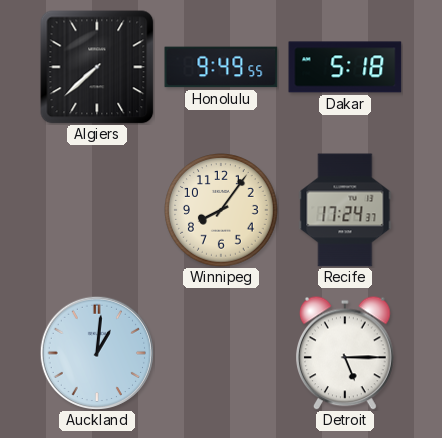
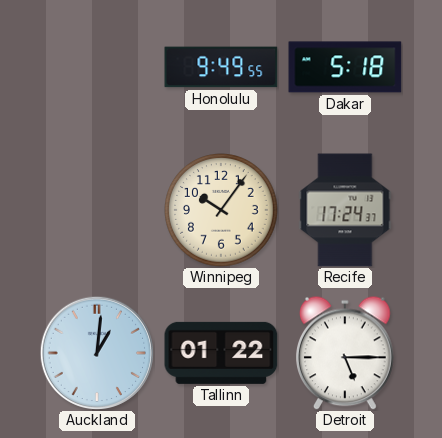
Algiers: 7:38 -> none (97, 67)
Winnipeg: 8:06 -> 10:06 (221, 210)
Tallinn: none -> 01:22 (221, 353)
